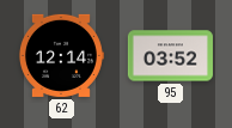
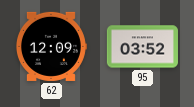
62: 12:14 -> 12:09 (51, 46)
